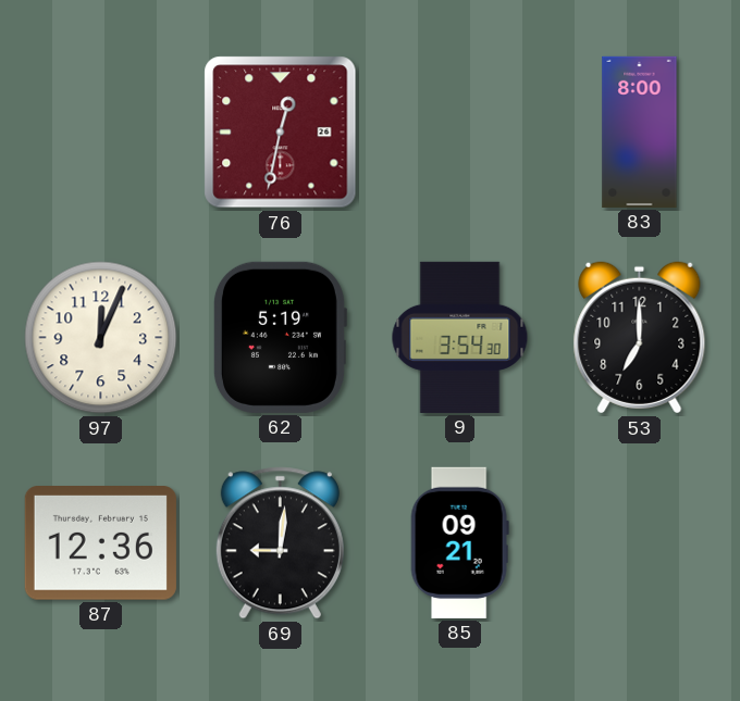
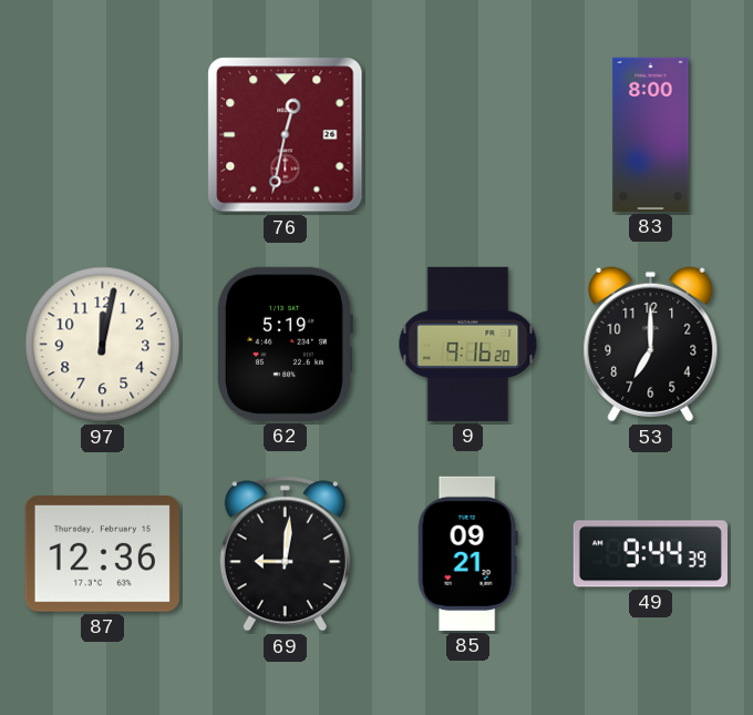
97: 12:04 -> 12:02 (103, 345)
9: 3:54 -> 9:16 (468, 344)
49: none -> 9:44 (650, 554)
